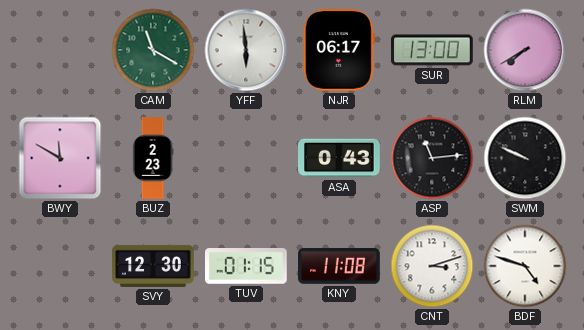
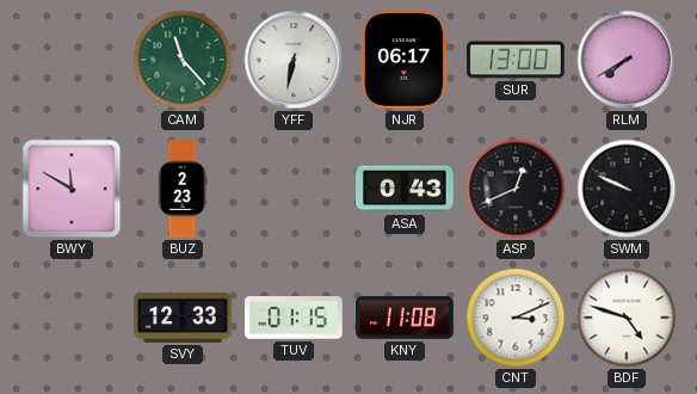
CAM: 11:20 -> 11:23 (183, 60)
YFF: 5:59 -> 6:32 (294, 60)
ASP: 11:14 -> 12:41 (516, 189)
SVY: 12:30 -> 12:33 (183, 318)
CNT: 3:12 -> 3:11 (516, 318)
